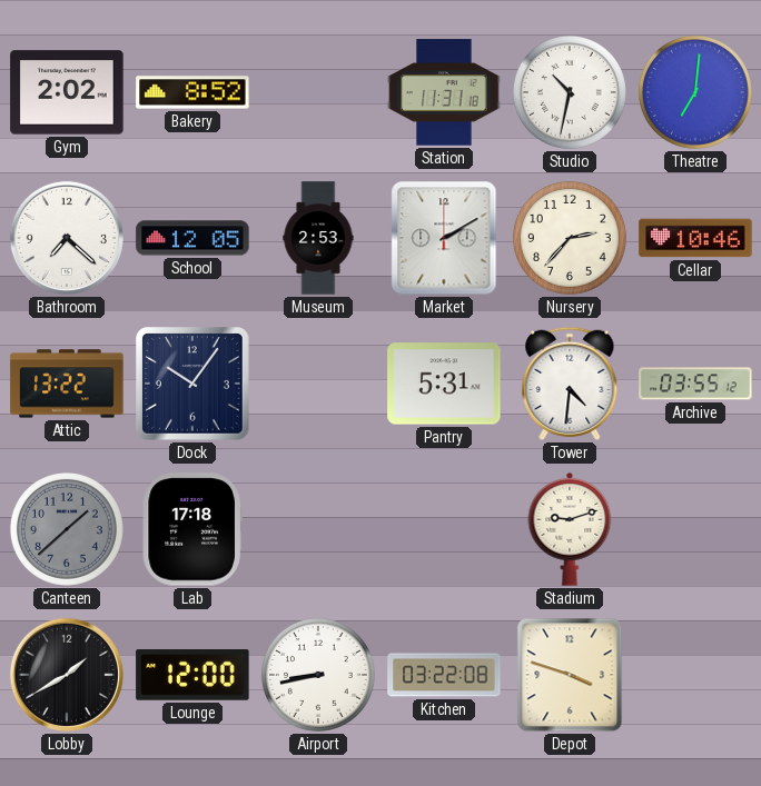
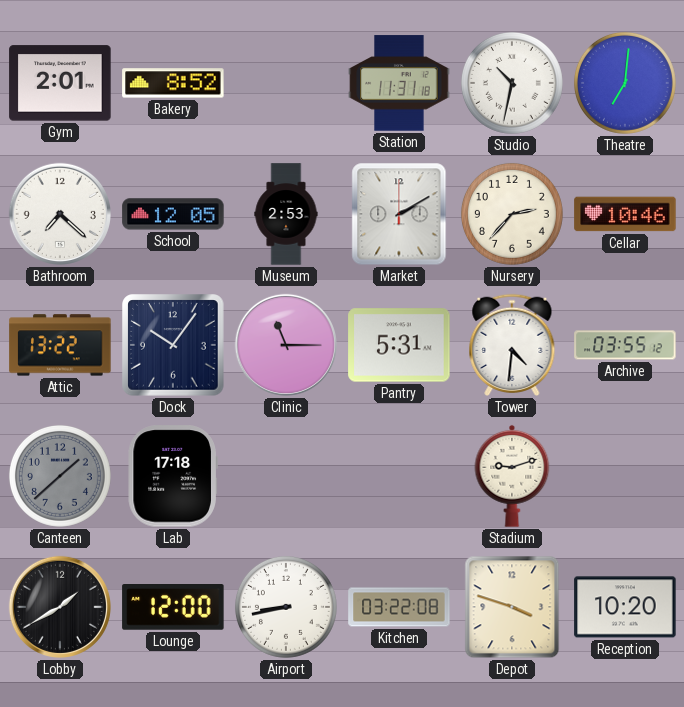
Gym: 2:02 -> 2:01 (60, 83)
Clinic: none -> 11:15 (286, 345)
Reception: none -> 10:20 (625, 607)
